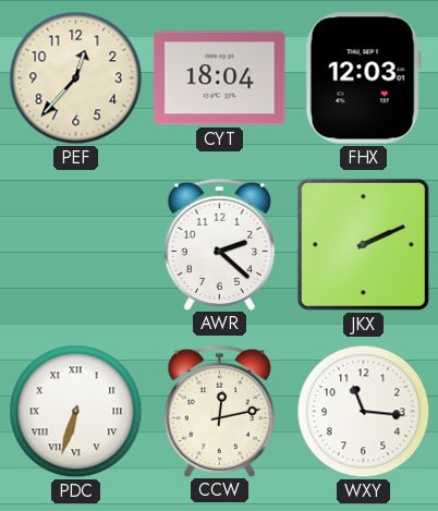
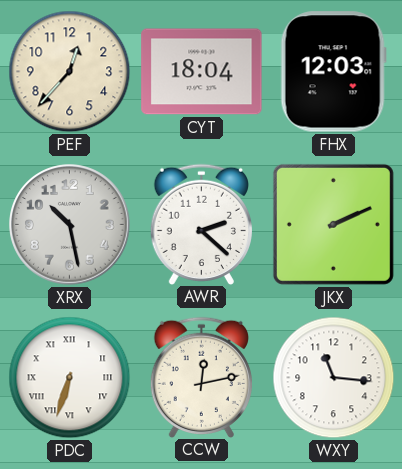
XRX: none -> 10:28 (70, 225)
